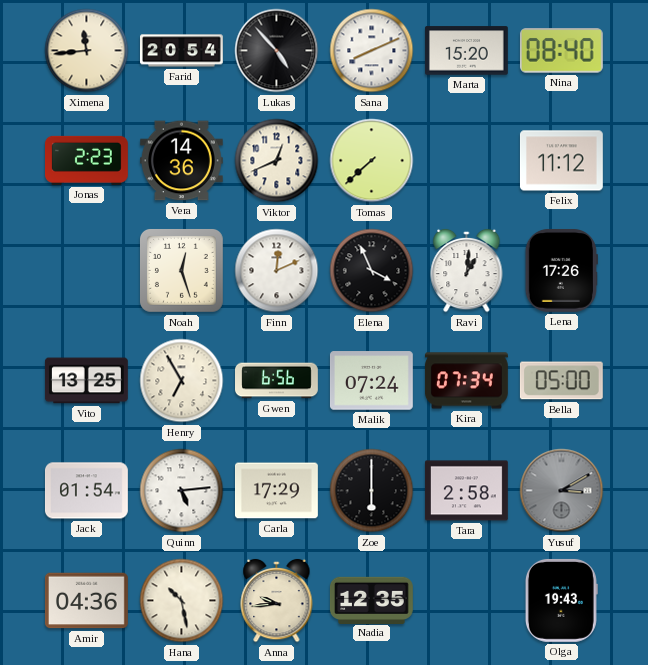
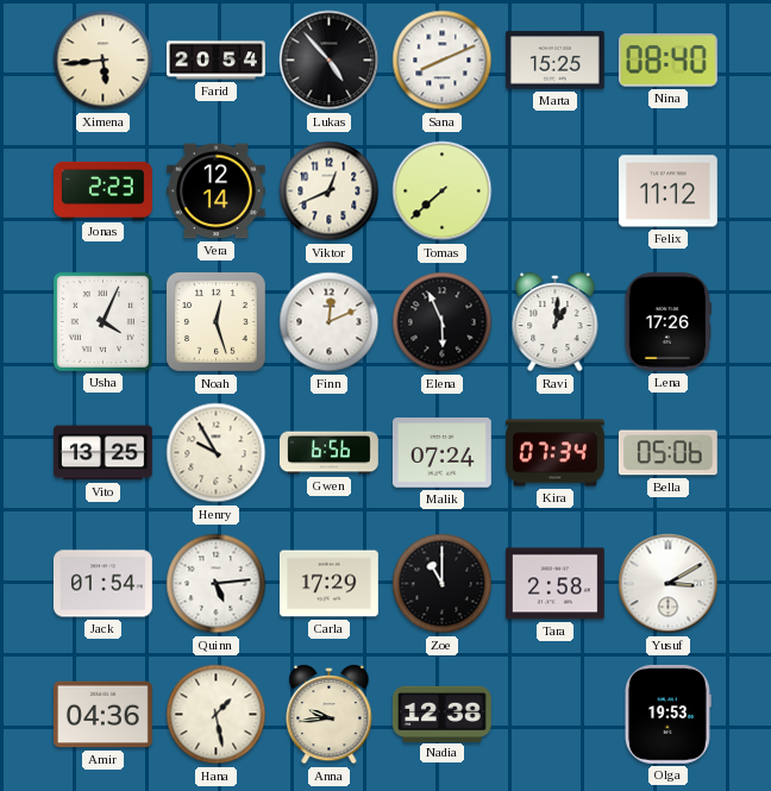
Ximena: 11:44 -> 5:44 (104, 61)
Marta: 15:20 -> 15:25 (554, 61)
Vera: 14:36 -> 12:14 (215, 192)
Usha: none -> 4:04 (102, 321)
Elena: 3:56 -> 5:56 (443, 322)
Henry: 6:55 -> 9:55 (217, 453)
Bella: 05:00 -> 05:06 (667, 453)
Zoe: 6:00 -> 11:00 (443, 584)
Yusuf dial: grey -> white (669, 584)
Hana: 10:28 -> 1:28 (217, 715)
Nadia: 12:35 -> 12:38 (441, 714)
Olga: 19:43 -> 19:53 (667, 714)
